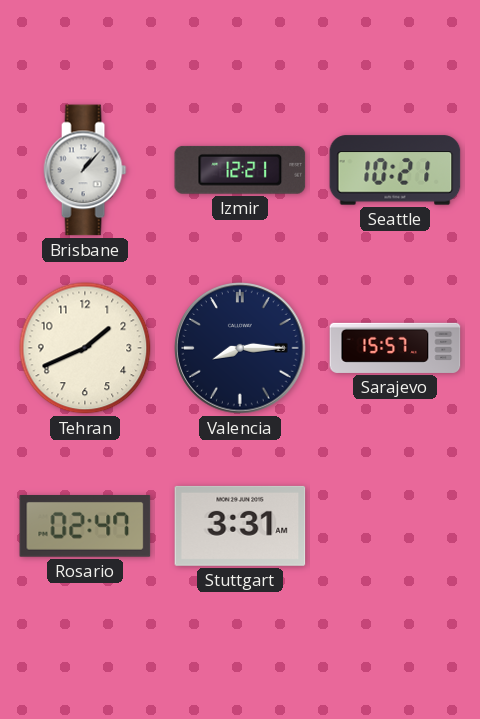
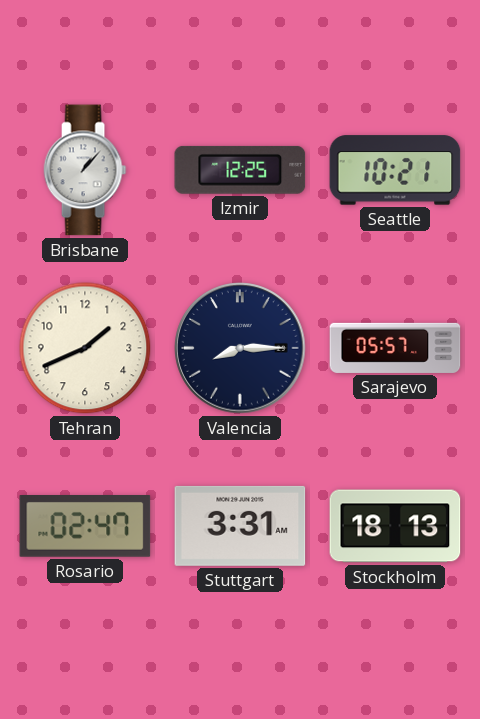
Izmir: 12:21 -> 12:25 (240, 170)
Sarajevo: 15:57 -> 05:57 (395, 348)
Stockholm: none -> 18:13 (395, 526)
